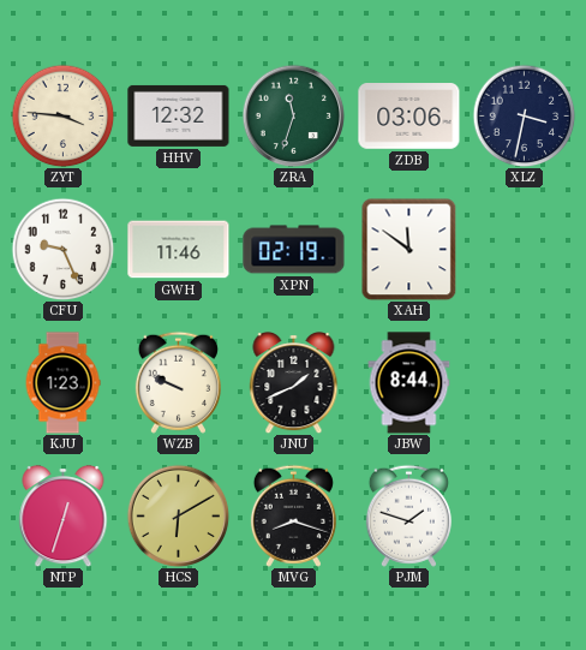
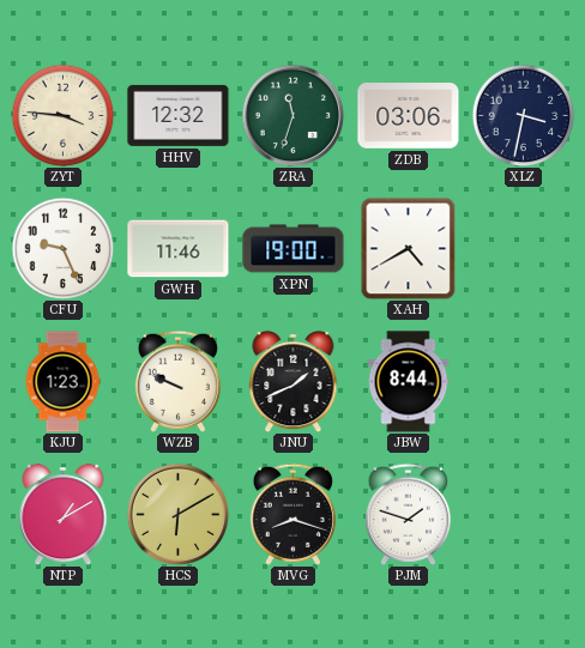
XPN: 02:19 -> 19:00 (294, 249)
XAH: 11:51 -> 4:40 (409, 248)
NTP: 12:33 -> 1:10 (64, 515)
